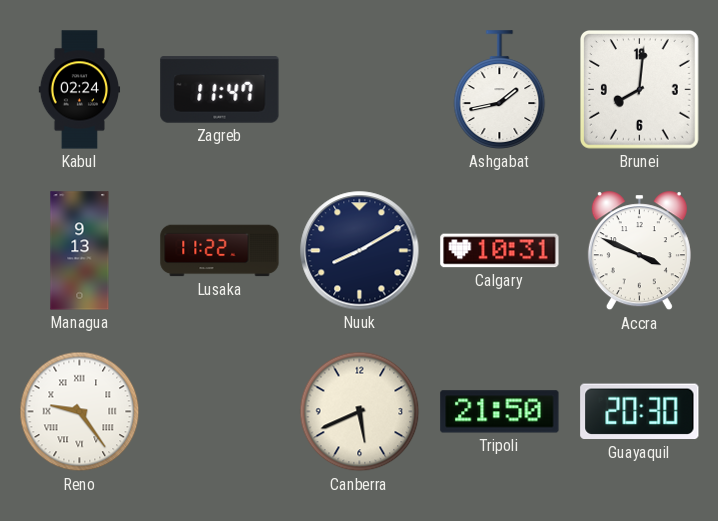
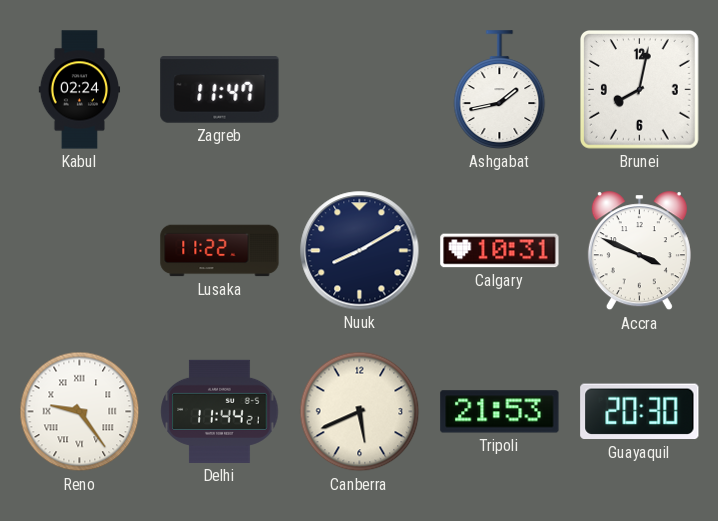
Brunei: 8:01 -> 8:02 (640, 90)
Managua: 9:13 -> none (80, 251)
Delhi: none -> 11:44 (220, 411)
Tripoli: 21:50 -> 21:53 (500, 412)
